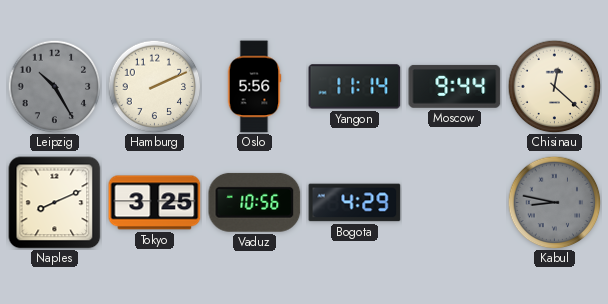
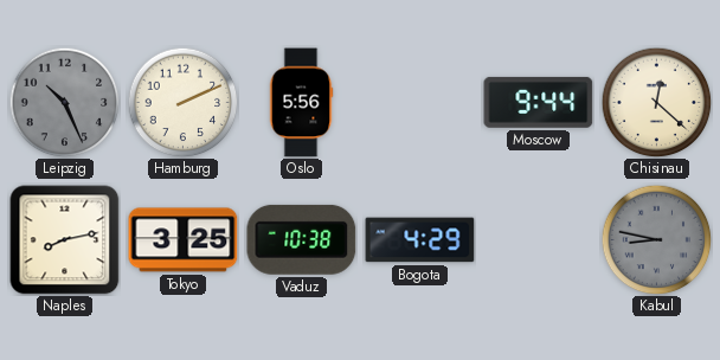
Leipzig: 10:25 -> 10:26 (64, 102)
Yangon: 11:14 -> none (355, 87)
Naples: 8:11 -> 8:13 (65, 240)
Vaduz: 10:56 -> 10:38 (302, 239)
